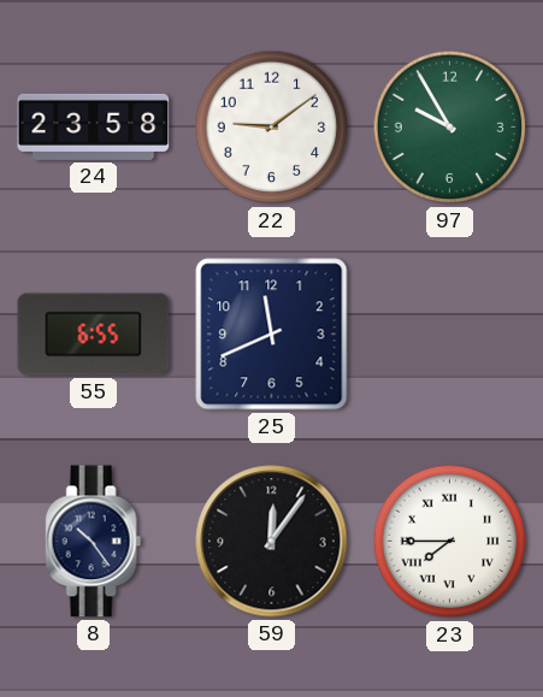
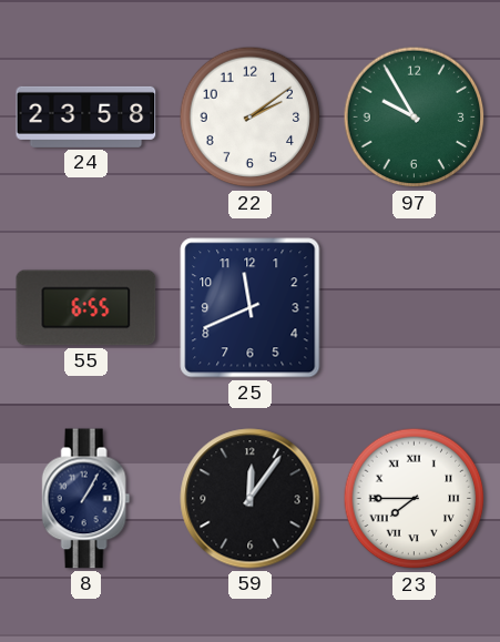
22: 9:09 -> 2:09 (251, 118)
8: 10:24 -> 1:05 (86, 499)
